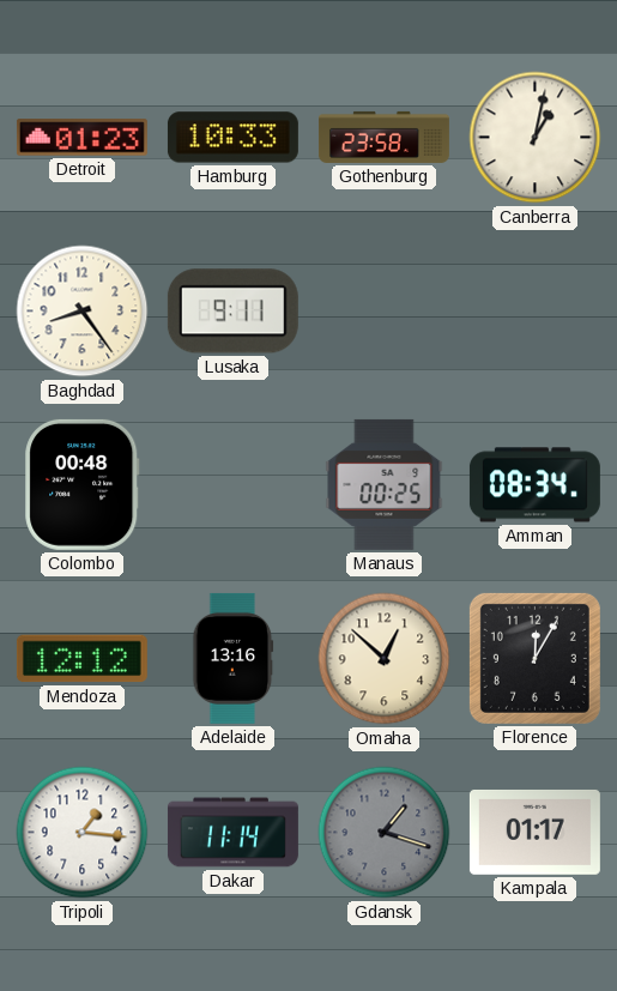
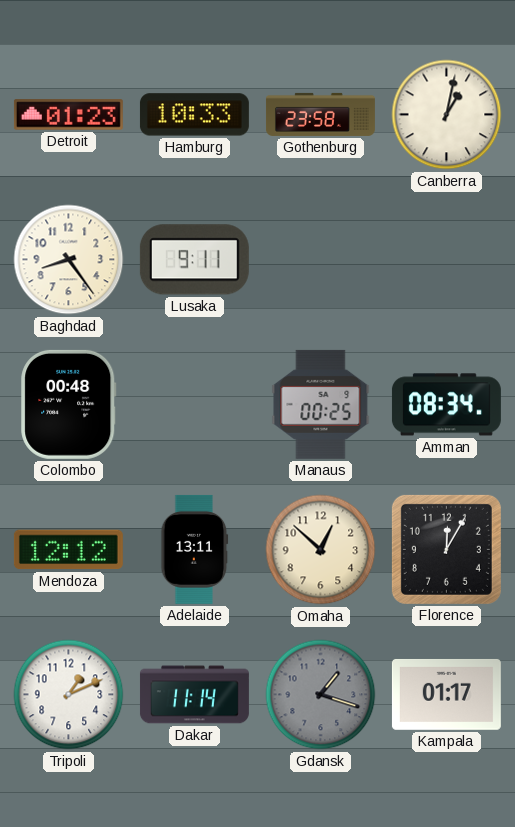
Adelaide: 13:16 -> 13:11 (195, 549)
Tripoli: 1:16 -> 1:11 (69, 695)
